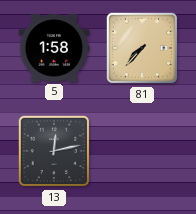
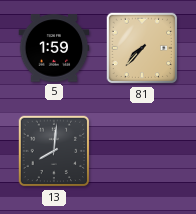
5: 1:58 -> 1:59 (54, 48)
13: 12:13 -> 8:01 (54, 151)
